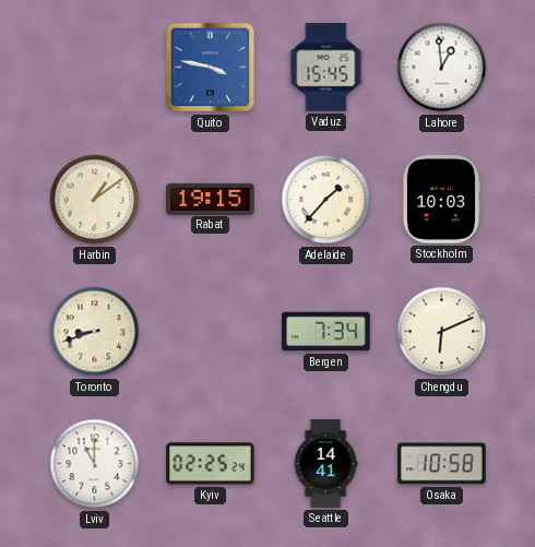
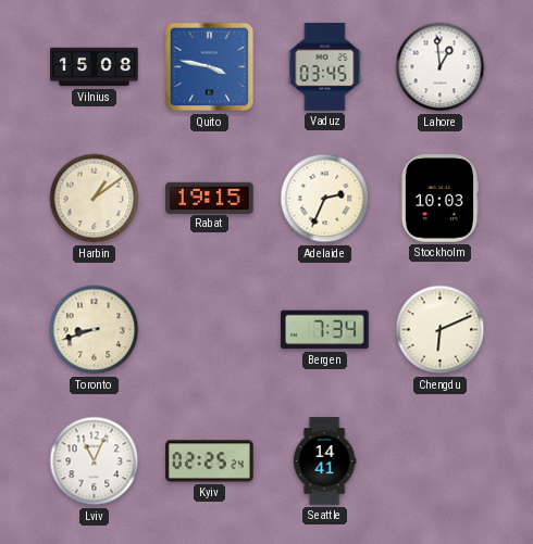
Vilnius: none -> 15:08 (95, 67)
Vaduz: 15:45 -> 03:45 (325, 67)
Adelaide: 1:37 -> 2:34 (325, 199)
Lviv: 11:00 -> 11:04 (95, 461)
Osaka: 10:58 -> none (442, 464)
